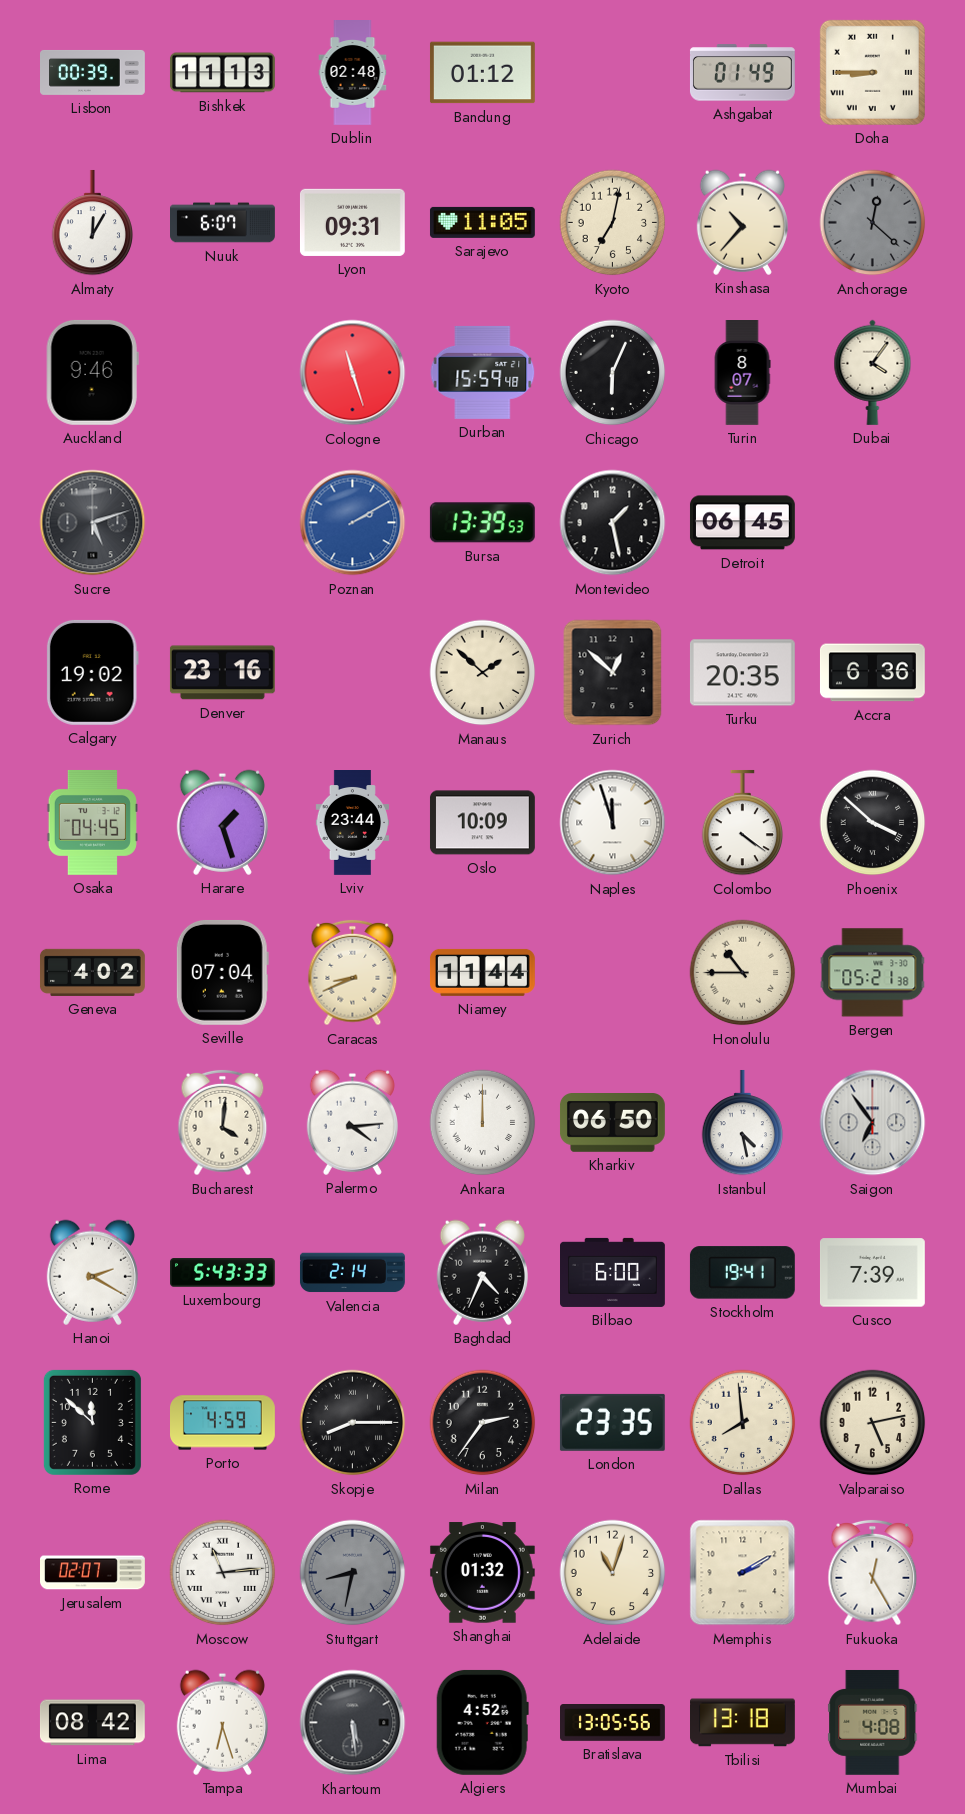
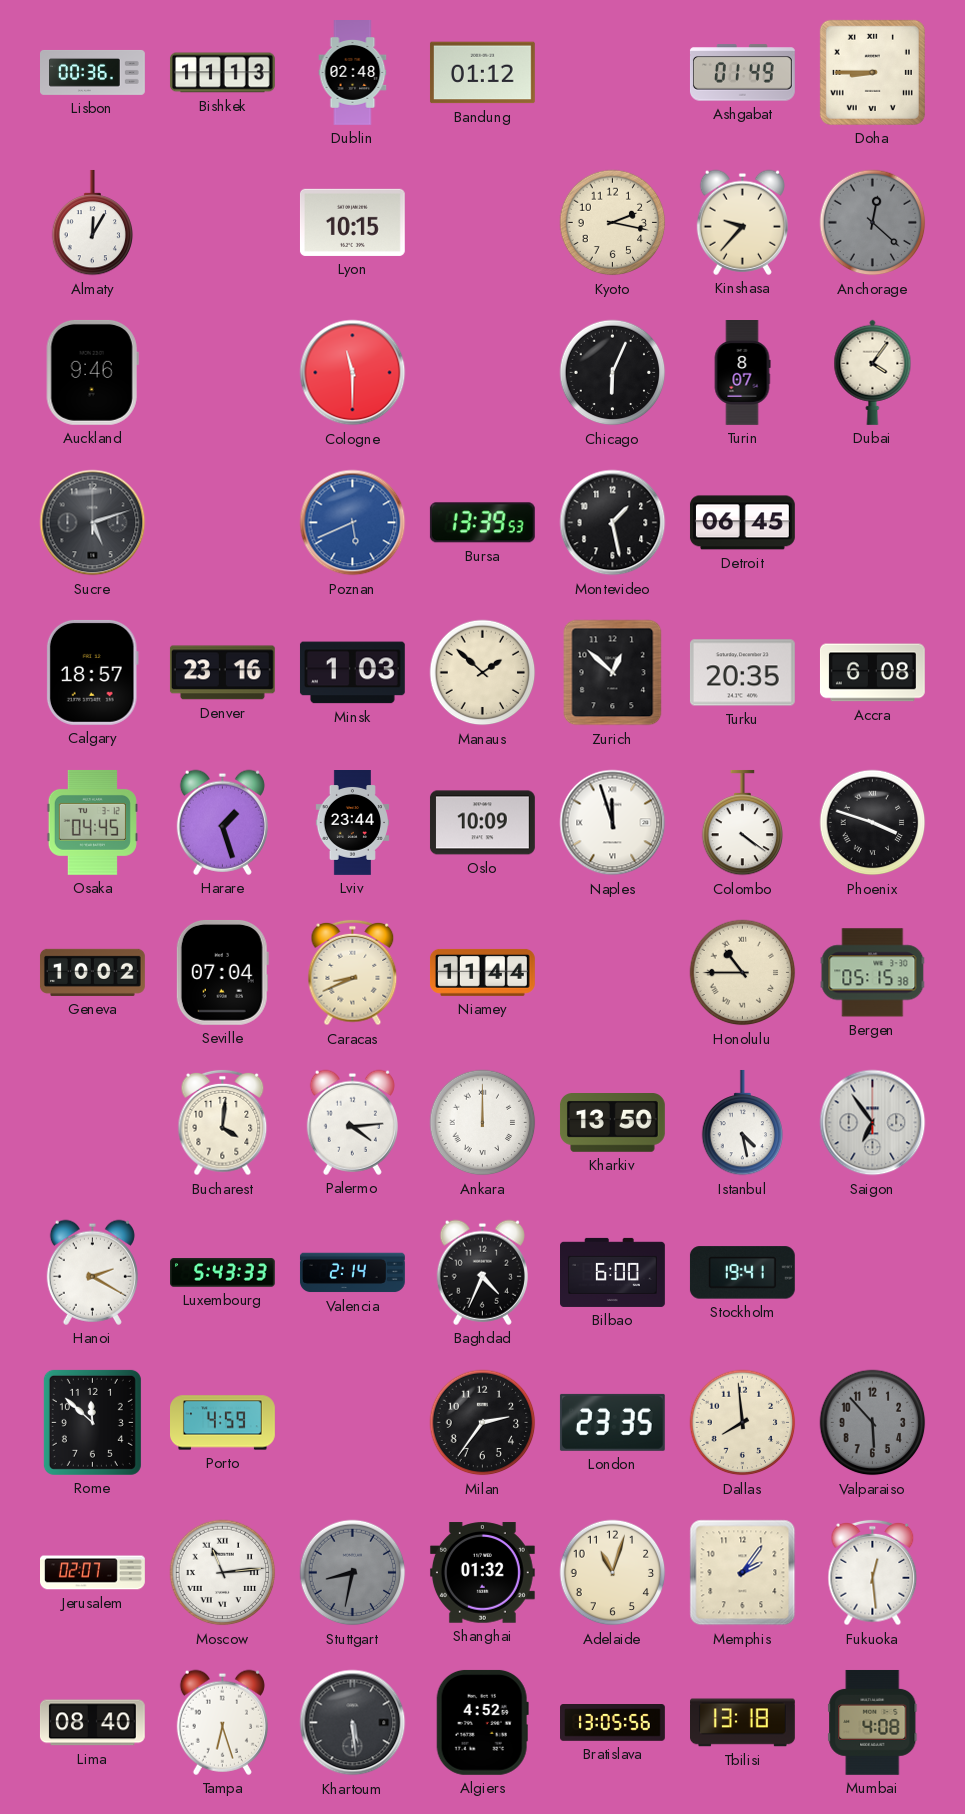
Lisbon: 00:39 -> 00:36 (93, 73)
Nuuk: 6:07 -> none (223, 223)
Lyon: 09:31 -> 10:15 (352, 222)
Sarajevo: 11:05 -> none (482, 222)
Kyoto: 7:02 -> 2:17 (613, 223)
Kinshasa: 10:37 -> 9:37 (742, 222)
Cologne: 11:27 -> 11:30 (353, 373)
Durban: 15:59 -> none (483, 372)
Poznan: 2:10 -> 5:41 (353, 523)
Calgary: 19:02 -> 18:57 (92, 672)
Minsk: none -> 1:03 (352, 673)
Accra: 6:36 -> 6:08 (872, 673)
Phoenix: 3:52 -> 3:48 (873, 823)
Geneva: 4:02 -> 10:02 (92, 972)
Bergen: 05:21 -> 05:15 (873, 973)
Kharkiv: 06:50 -> 13:50 (612, 1123)
Cusco: 7:39 -> none (872, 1273)
Skopje: 8:15 -> none (353, 1423)
Valparaiso: 5:13 -> 5:53 (873, 1423)
Valparaiso dial: cream -> grey (873, 1423)
Memphis: 2:10 -> 2:06 (743, 1573)
Fukuoka: 12:25 -> 12:29 (873, 1573)
Lima: 08:42 -> 08:40 (92, 1723)
